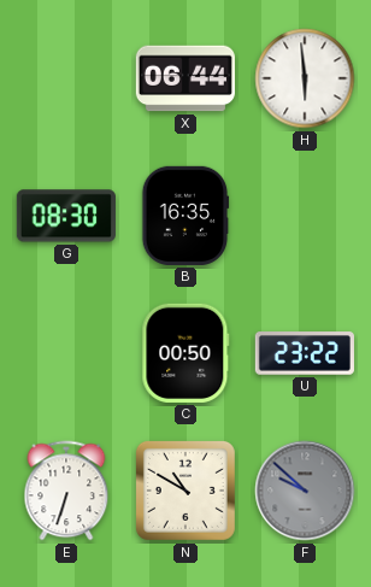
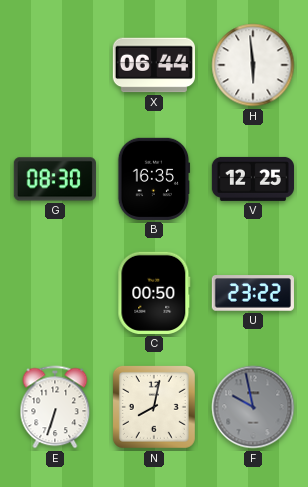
V: none -> 12:25 (252, 179)
N: 10:50 -> 8:02 (154, 407)
F: 9:52 -> 9:58 (253, 407)
